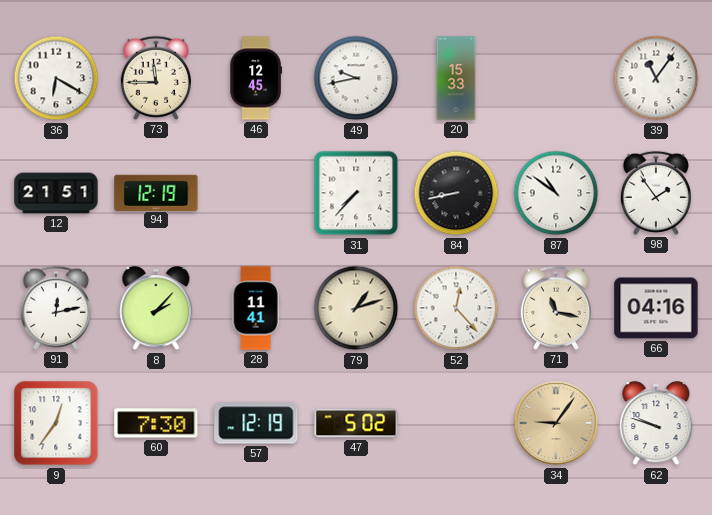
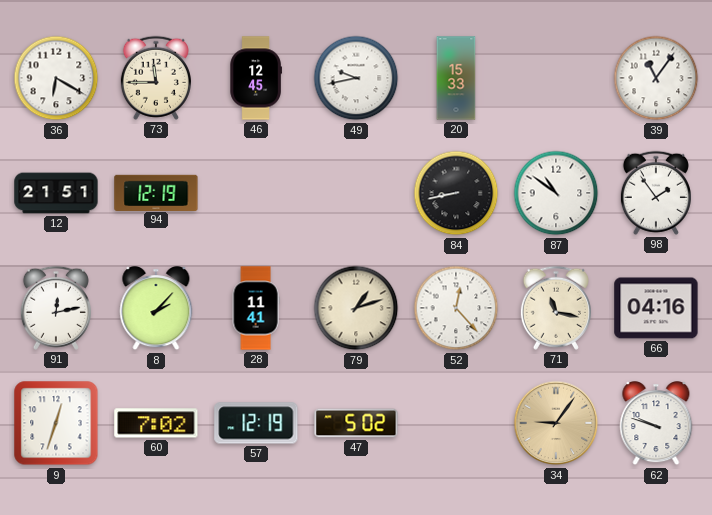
31: 7:37 -> none (356, 193)
9: 12:36 -> 12:33 (56, 423)
60: 7:30 -> 7:02 (156, 423)
